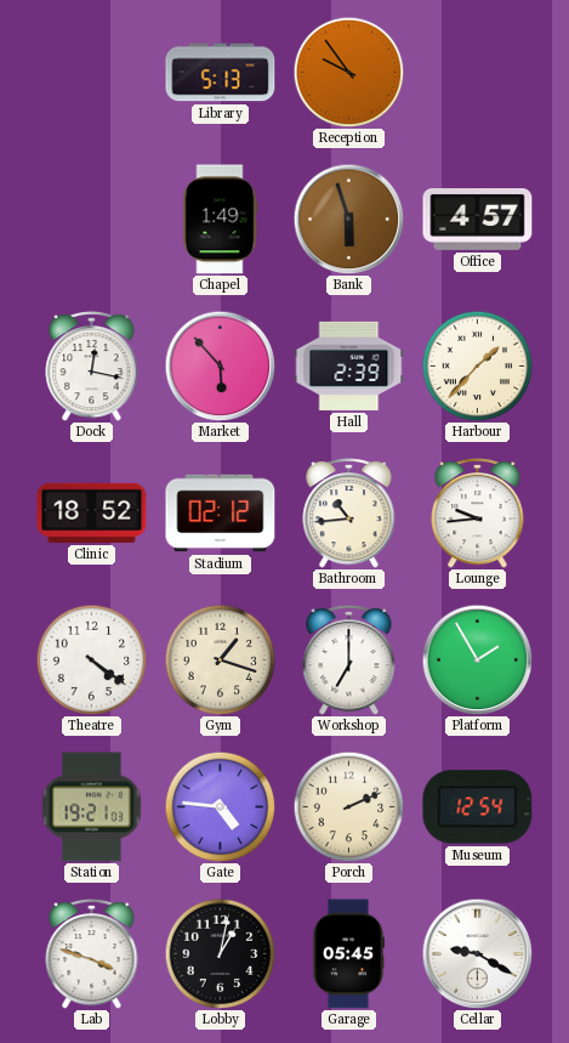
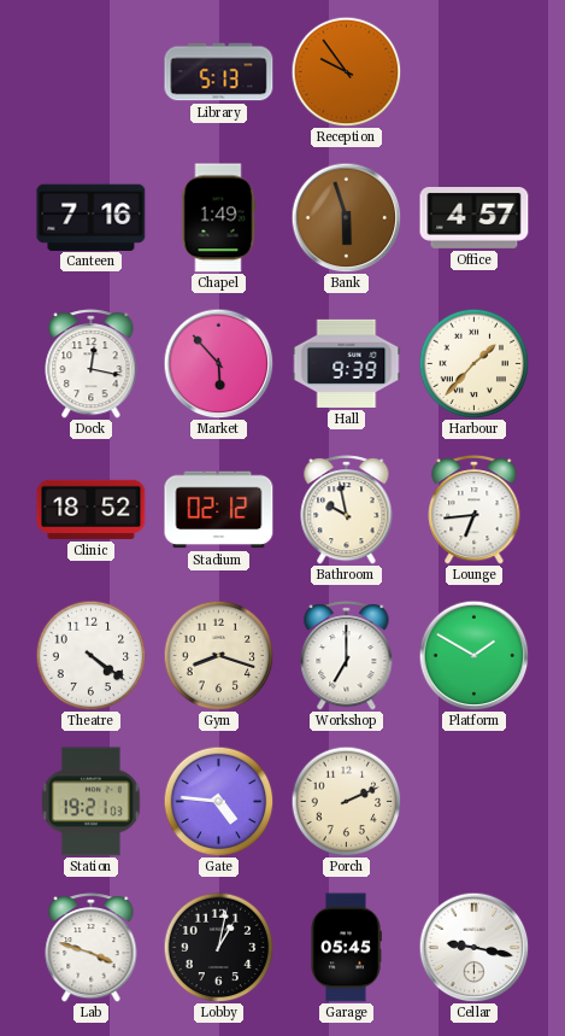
Canteen: none -> 7:16 (92, 217)
Hall: 2:39 -> 9:39 (347, 363)
Bathroom: 10:44 -> 9:58 (347, 510)
Lounge: 9:44 -> 6:44 (475, 510)
Gym: 1:18 -> 8:18 (218, 655)
Platform: 1:55 -> 1:50 (473, 655)
Museum: 12:54 -> none (478, 807)
Cellar: 9:20 -> 9:17 (473, 947)
